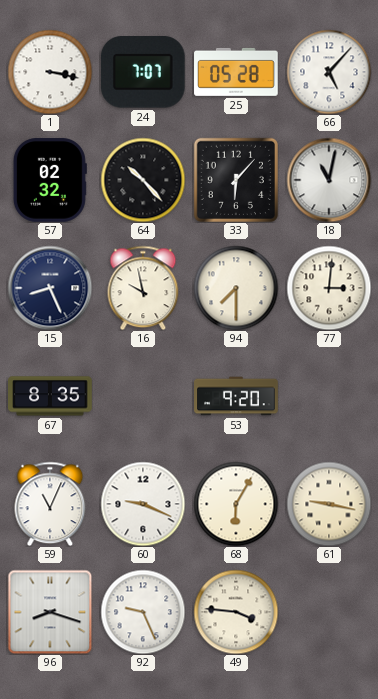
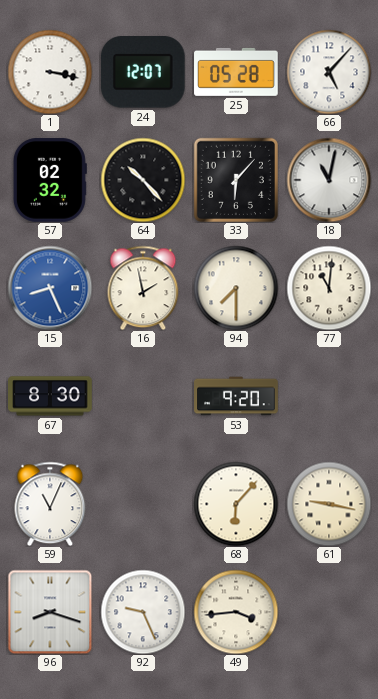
24: 7:07 -> 12:07 (143, 73)
15 dial: navy -> blue (50, 288)
16: 9:58 -> 1:58 (143, 288)
77: 3:01 -> 11:01 (329, 288)
67: 8:35 -> 8:30 (50, 396)
60: 9:19 -> none (143, 504)
68: 6:05 -> 6:07 (236, 504)
49: 3:46 -> 3:44 (236, 612)
